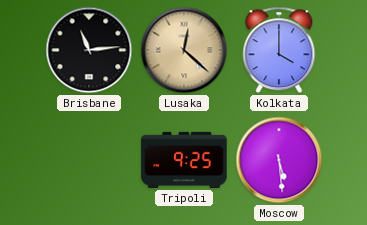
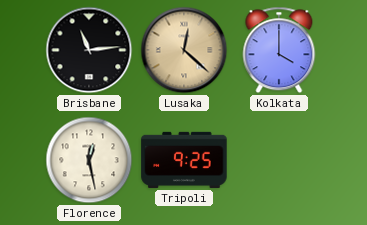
Florence: none -> 12:28 (89, 160)
Moscow: 5:29 -> none (279, 160)
